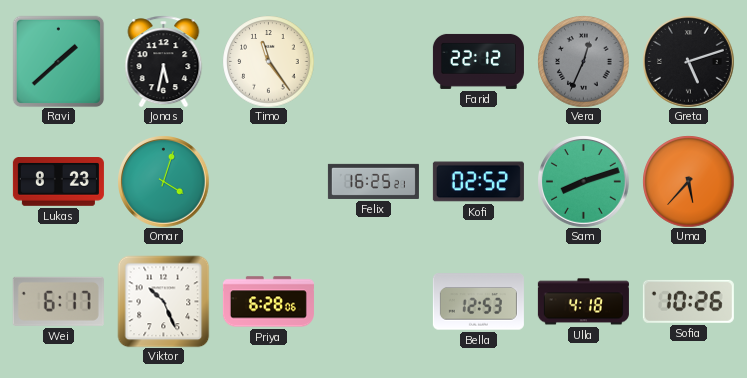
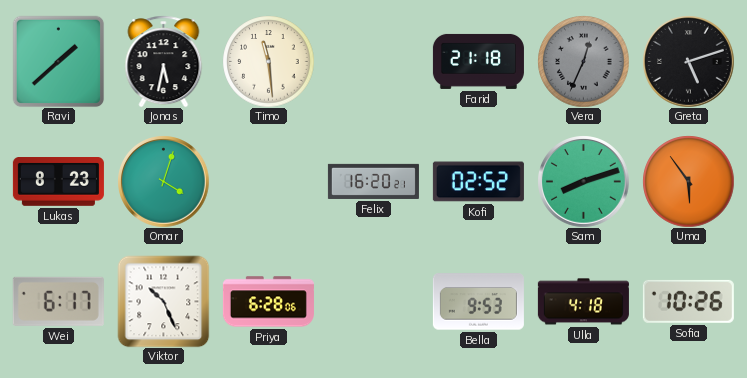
Timo: 11:24 -> 11:29 (268, 61)
Farid: 22:12 -> 21:18 (478, 61)
Felix: 16:25 -> 16:20 (373, 181)
Uma: 5:37 -> 5:54 (688, 181)
Bella: 12:53 -> 9:53 (478, 302)
